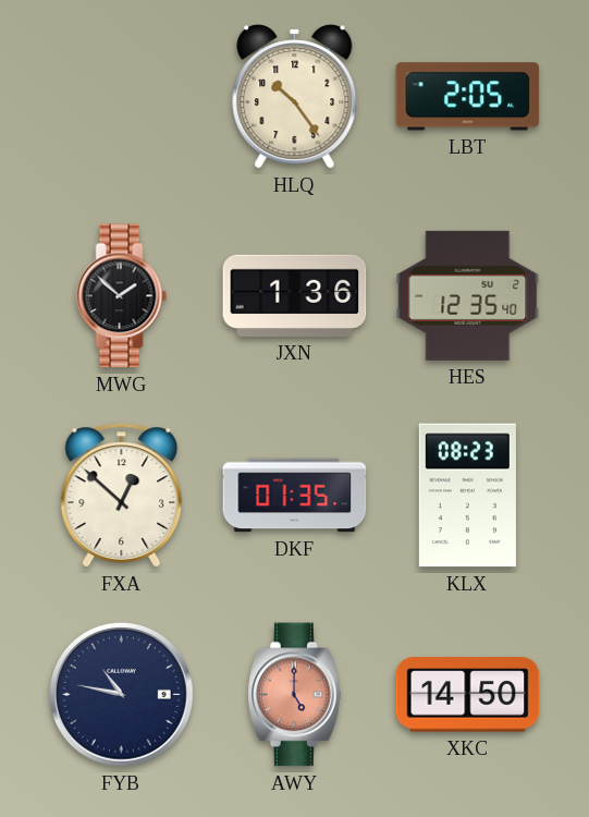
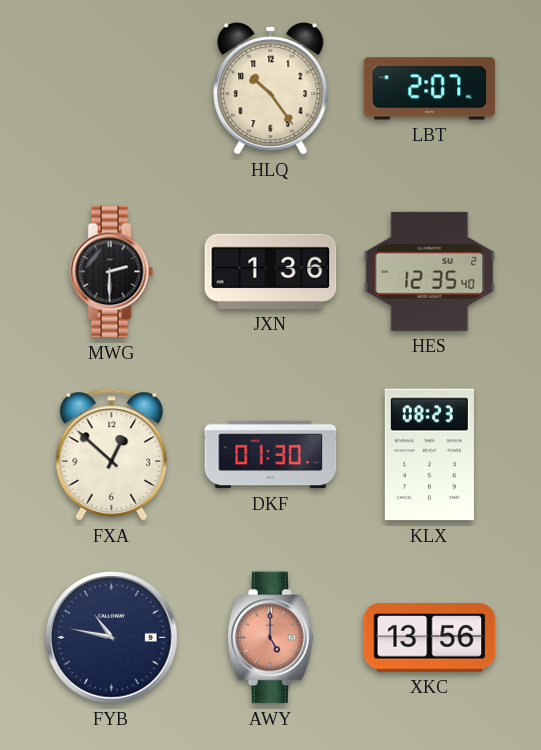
LBT: 2:05 -> 2:07 (430, 89)
MWG: 1:52 -> 2:30 (112, 272)
DKF: 01:35 -> 01:30 (271, 455)
XKC: 14:50 -> 13:56 (430, 638)
